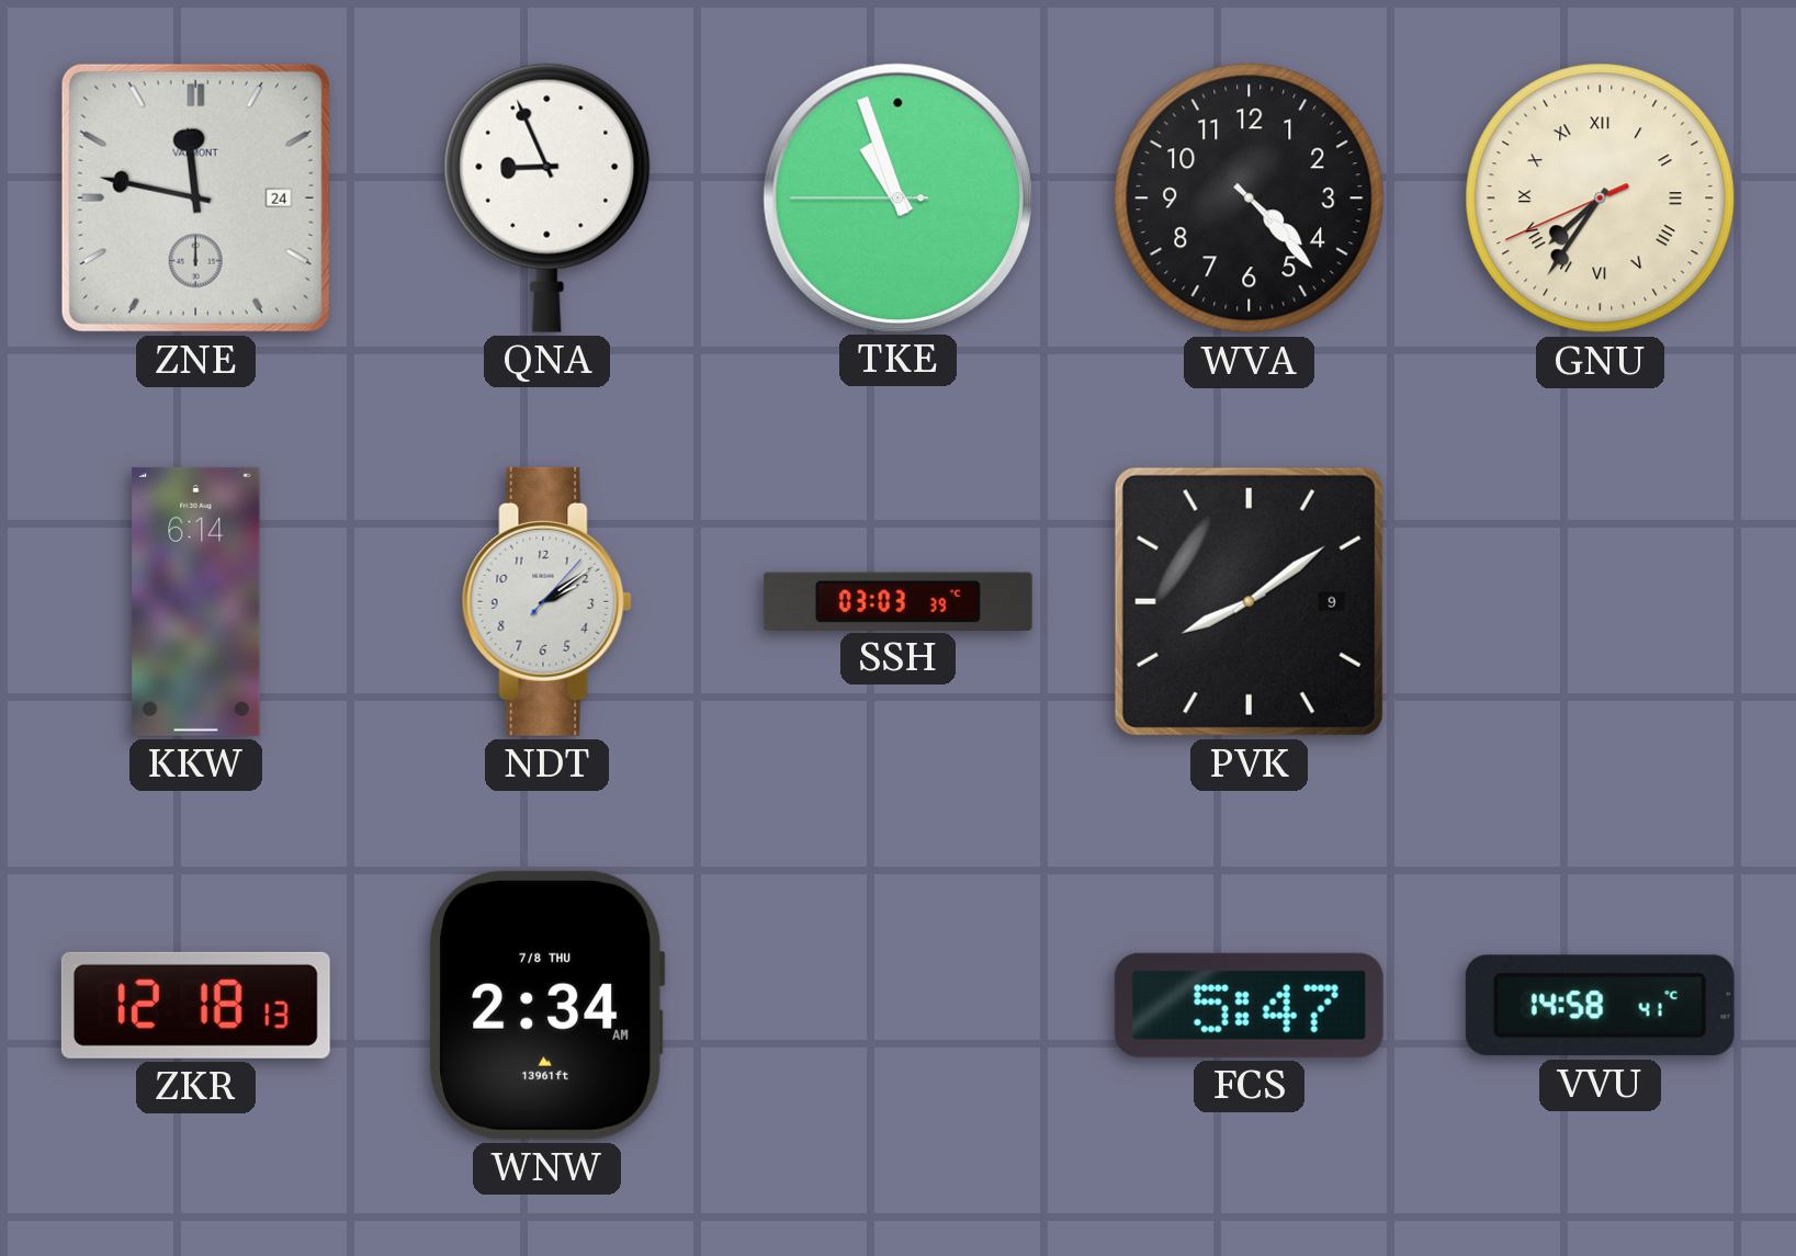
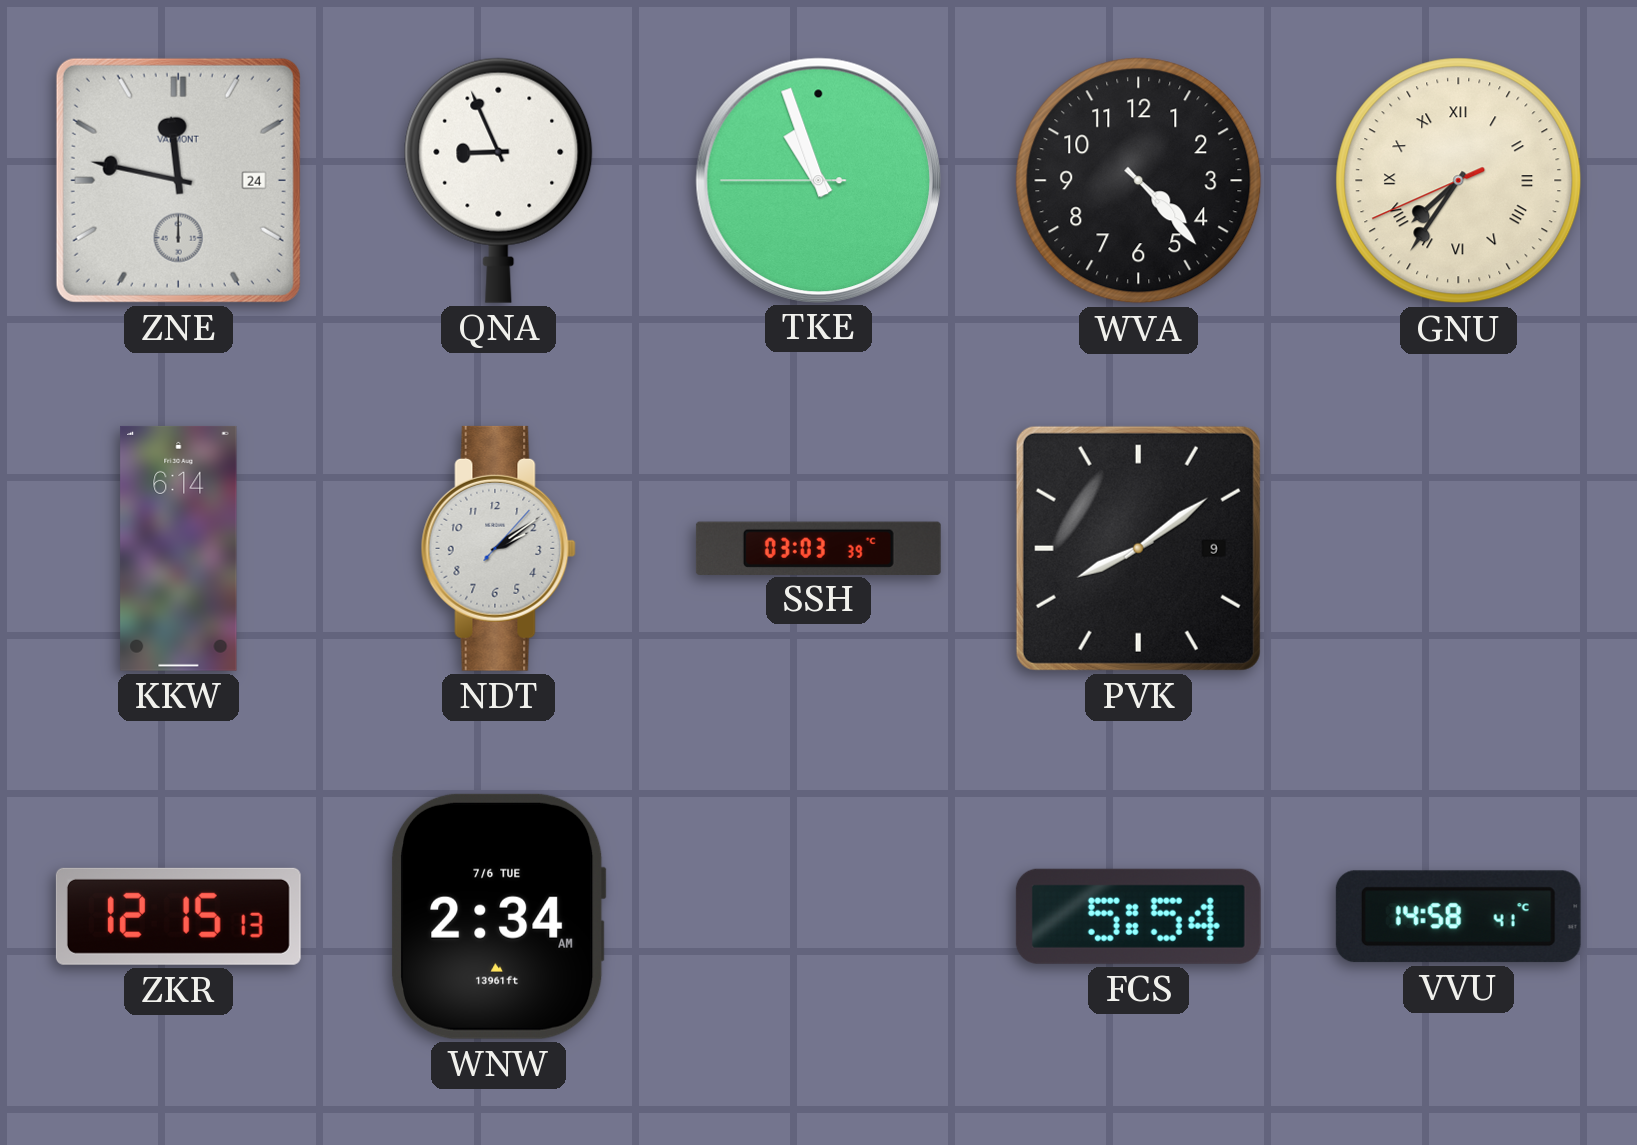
ZKR: 12:18 -> 12:15 (178, 916)
WNW date: 7/8 THU -> 7/6 TUE (499, 916)
FCS: 5:47 -> 5:54 (1138, 916)
